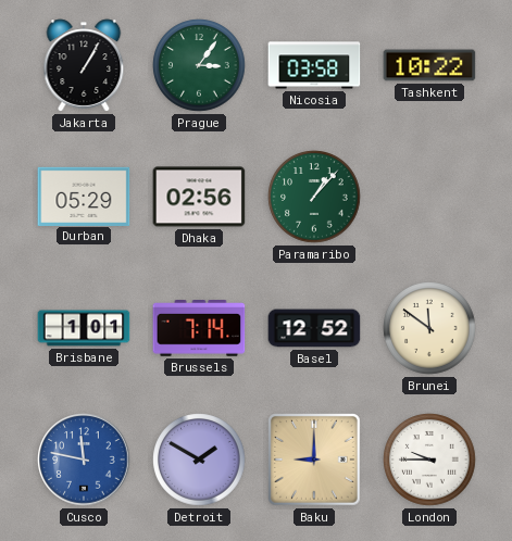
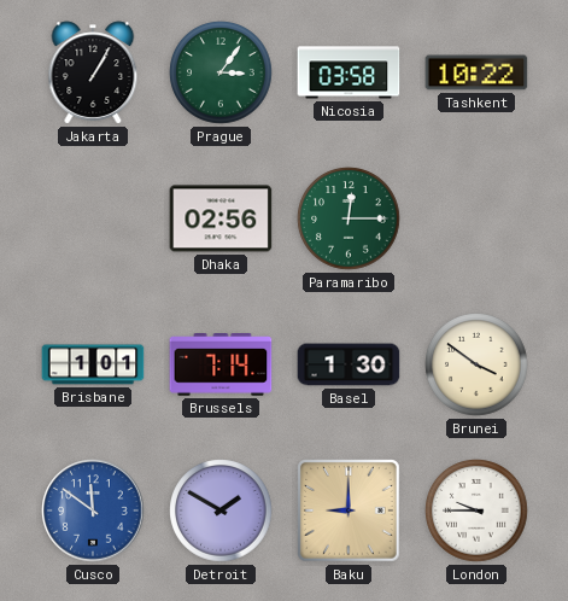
Durban: 05:29 -> none (84, 196)
Paramaribo: 1:07 -> 12:15 (349, 218)
Basel: 12:52 -> 1:30 (349, 364)
Brunei: 11:51 -> 3:51 (476, 364)
Cusco: 11:47 -> 11:51 (93, 510)
